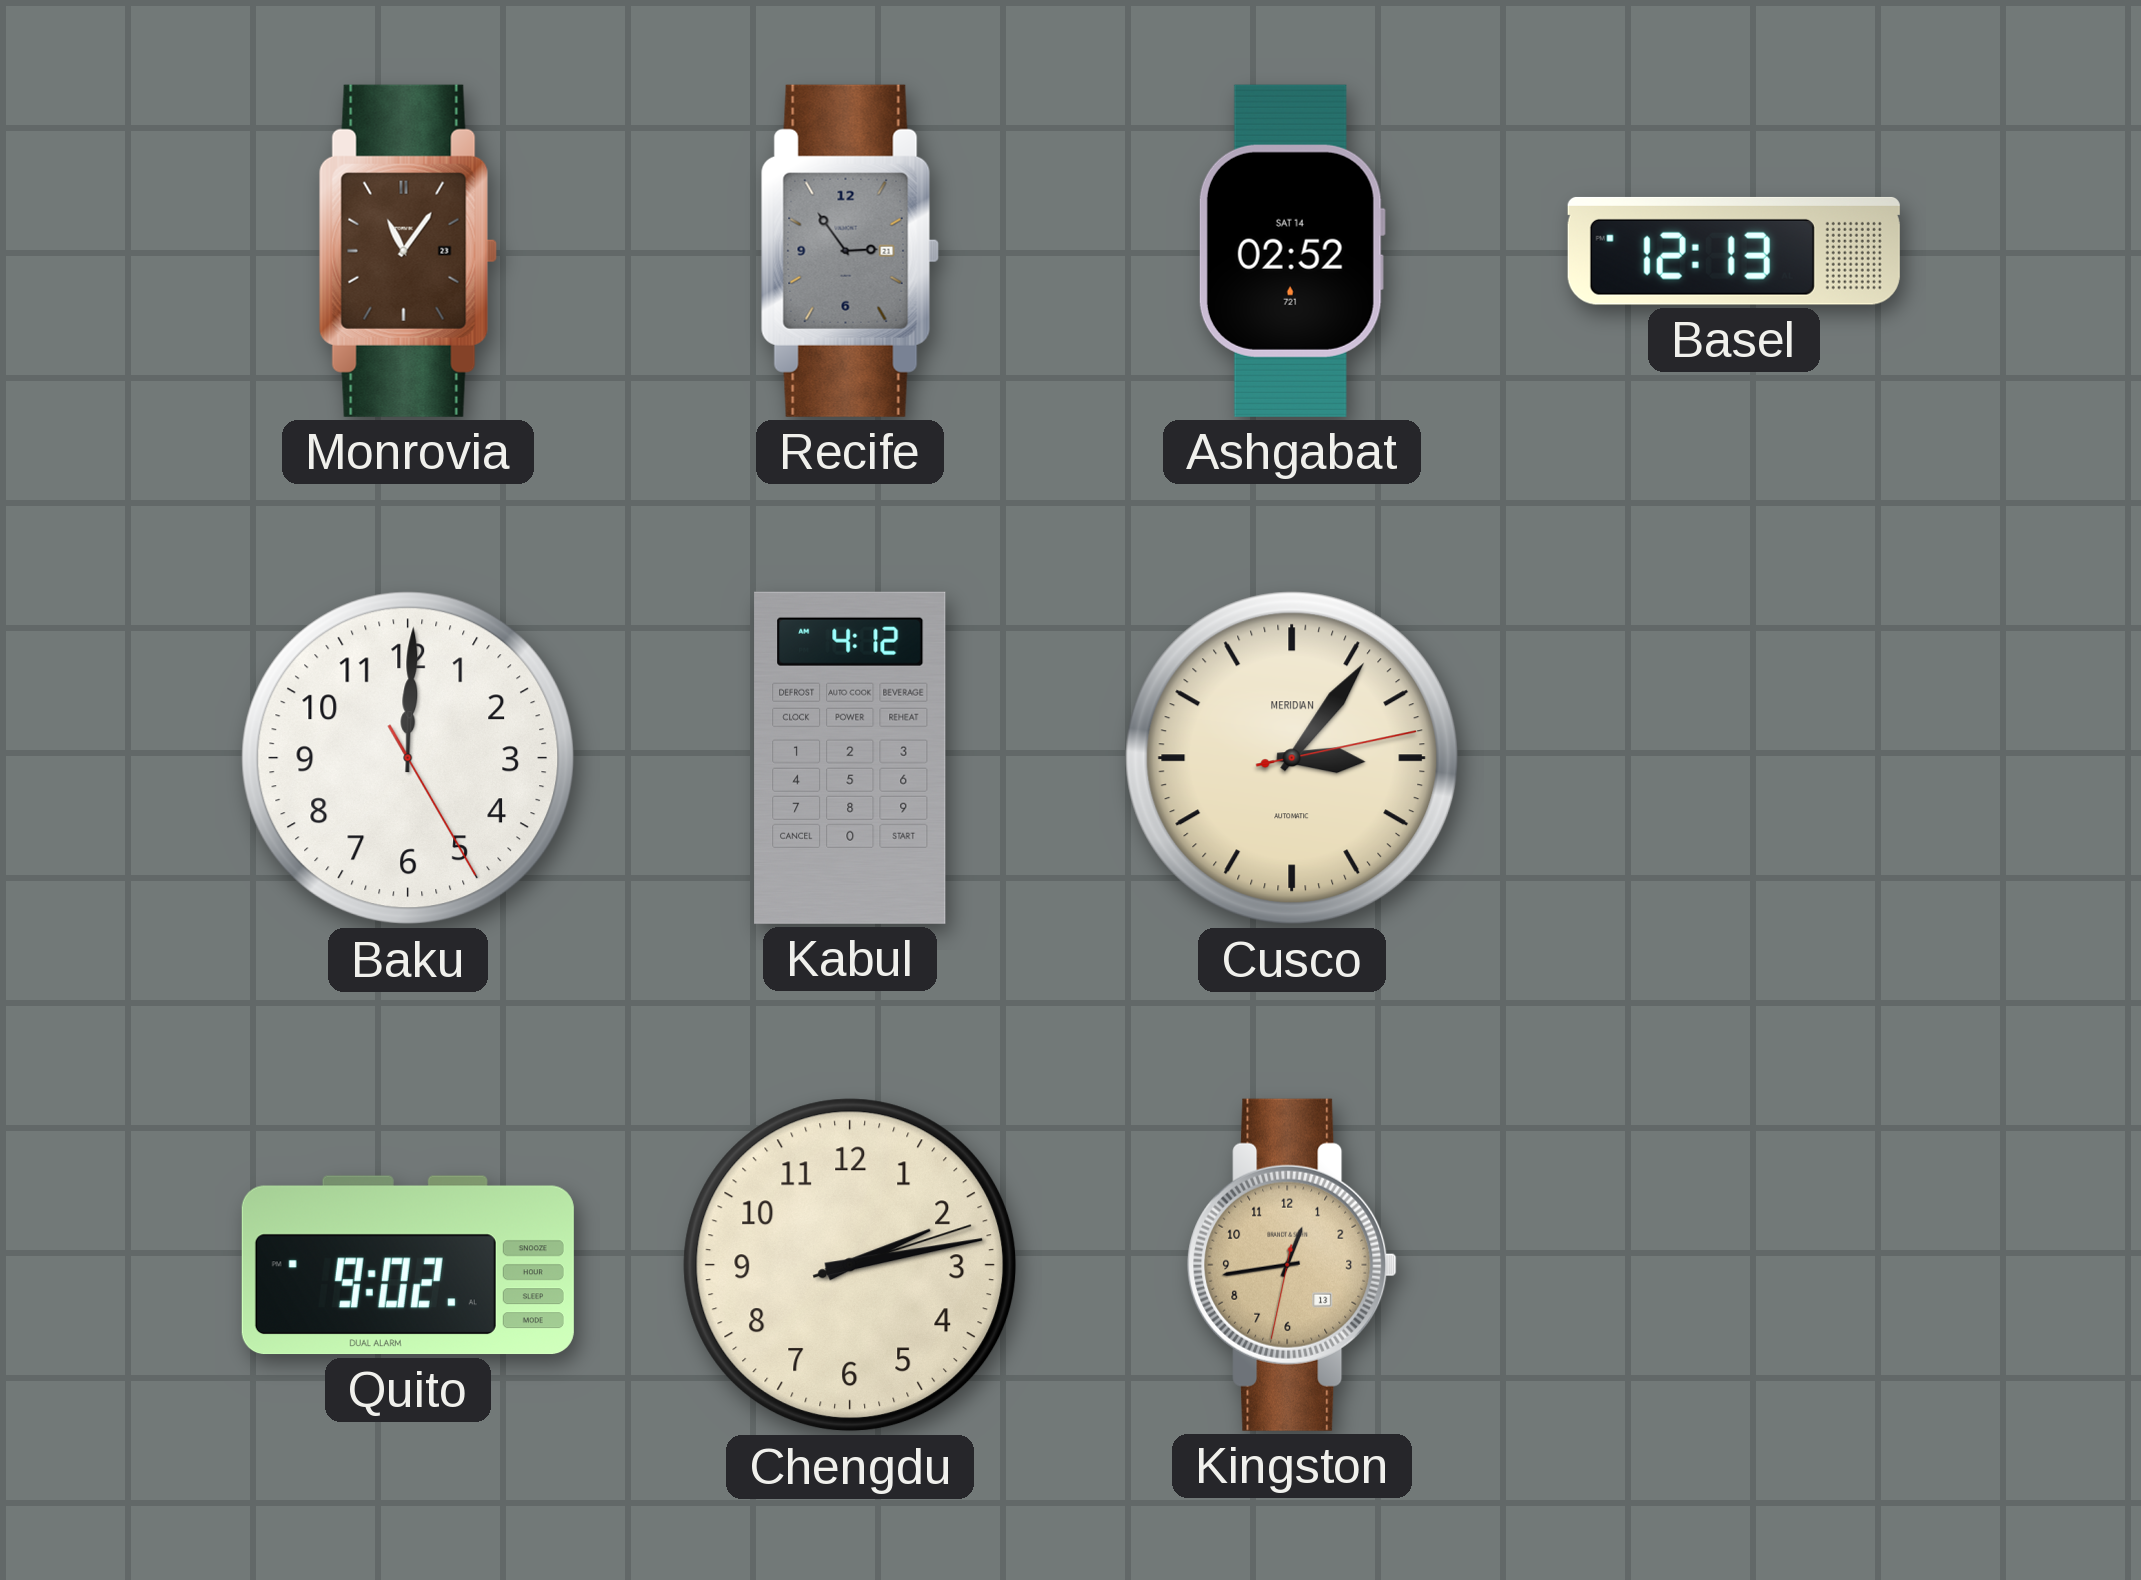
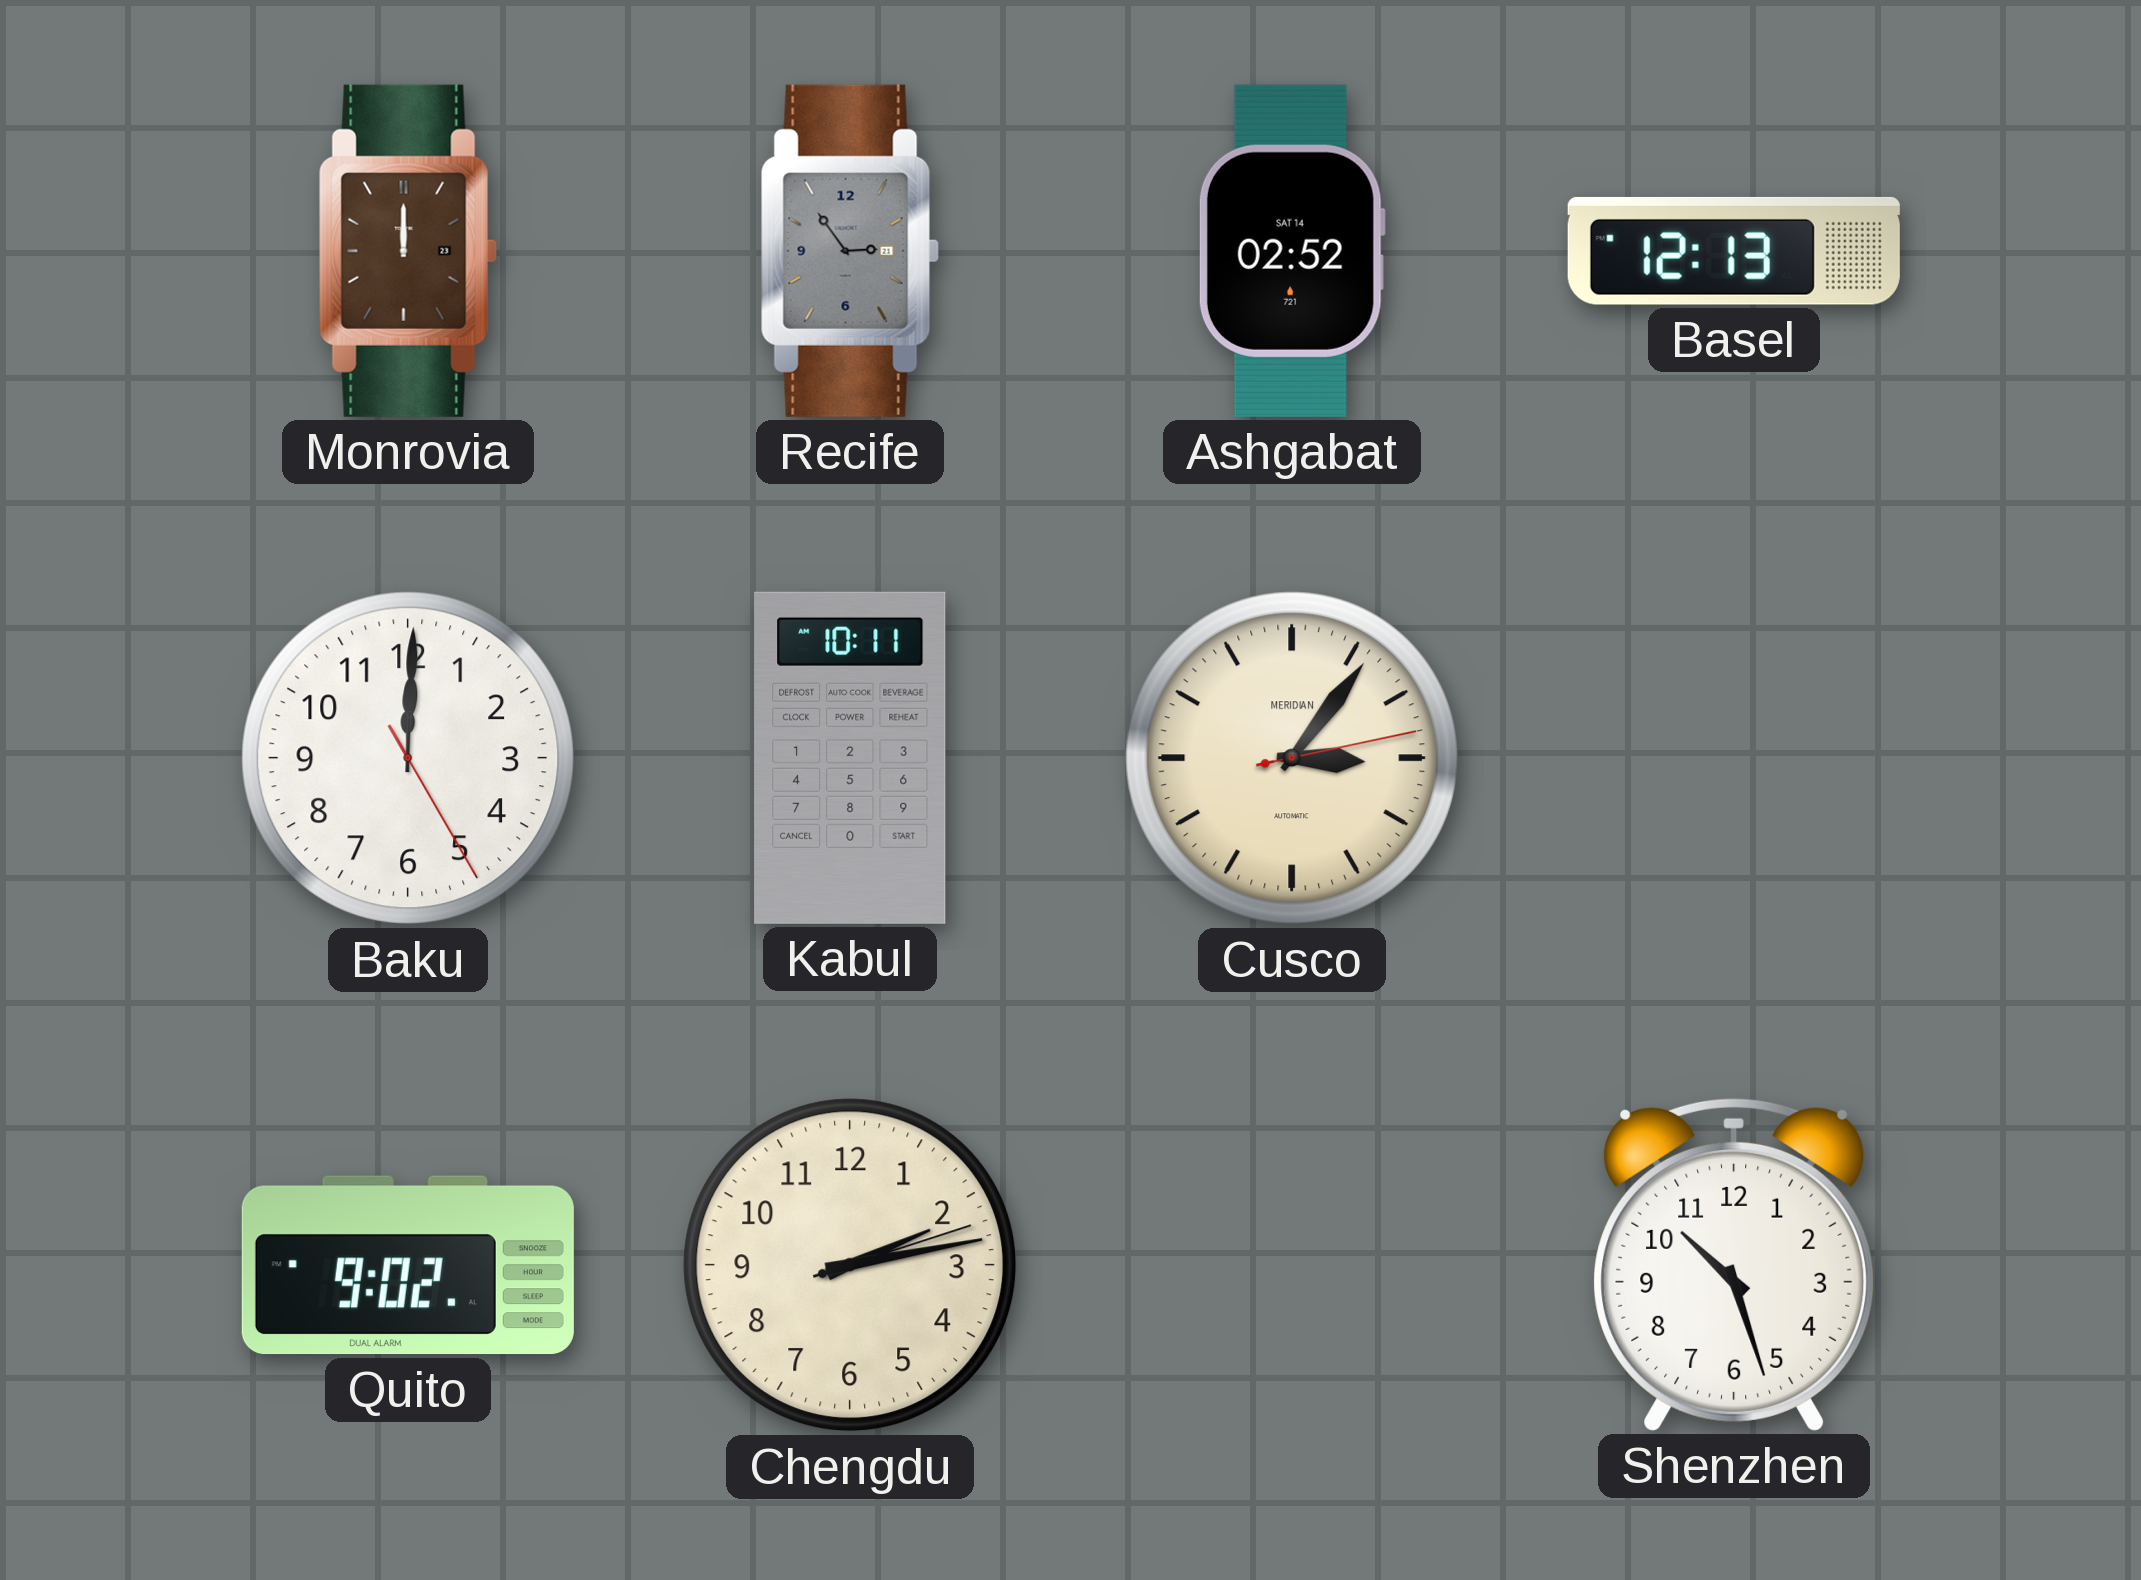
Monrovia: 11:06 -> 12:00 (408, 251)
Kabul: 4:12 -> 10:11 (850, 758)
Kingston: 12:43 -> none (1292, 1265)
Shenzhen: none -> 10:27 (1734, 1264)
